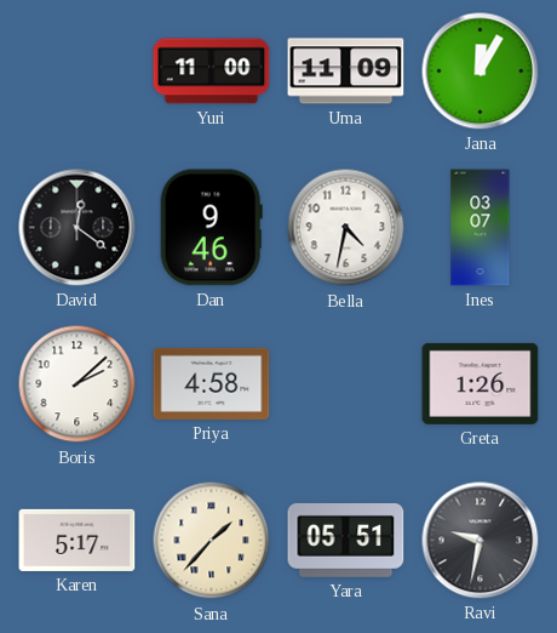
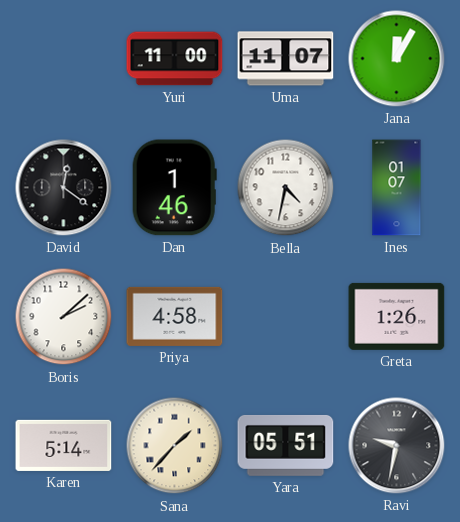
Uma: 11:09 -> 11:07 (286, 59)
Dan: 9:46 -> 1:46 (174, 188)
Ines: 03:07 -> 01:07 (397, 188)
Karen: 5:17 -> 5:14 (64, 445)
